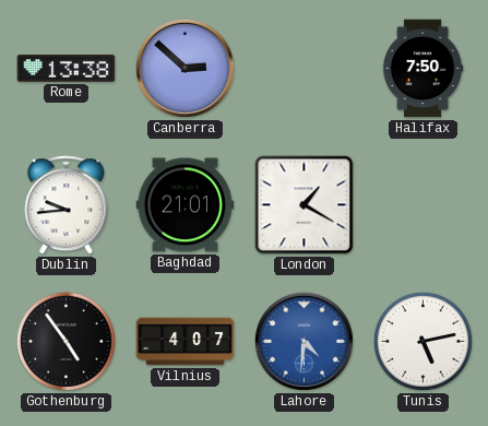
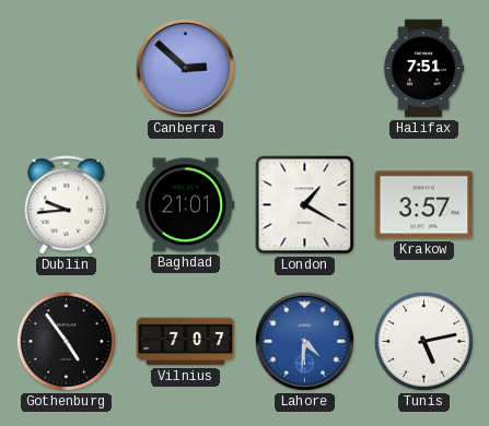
Rome: 13:38 -> none (67, 69)
Halifax: 7:50 -> 7:51 (423, 69)
Krakow: none -> 3:57 (424, 205)
Vilnius: 4:07 -> 7:07 (186, 342)
